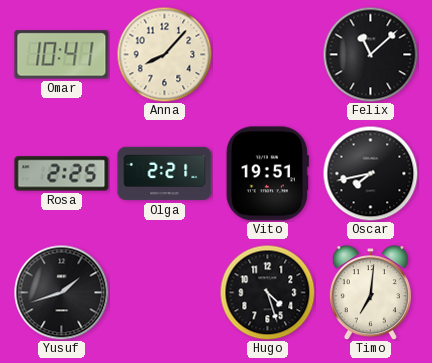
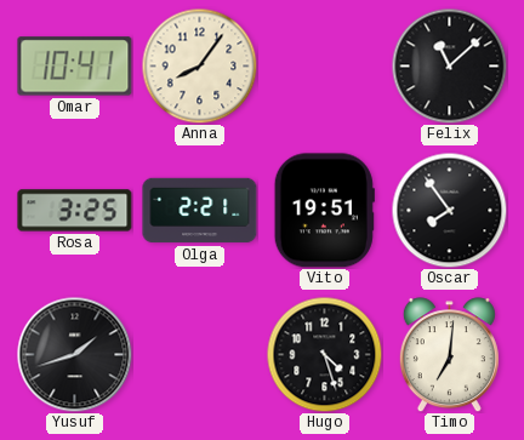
Anna: 8:07 -> 8:06 (199, 65)
Rosa: 2:25 -> 3:25 (75, 211)
Oscar: 7:43 -> 7:54 (449, 210)
